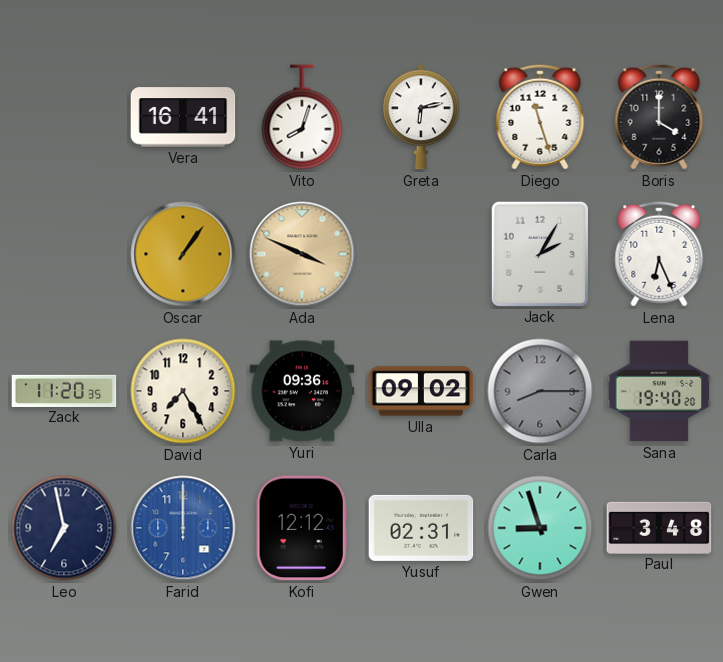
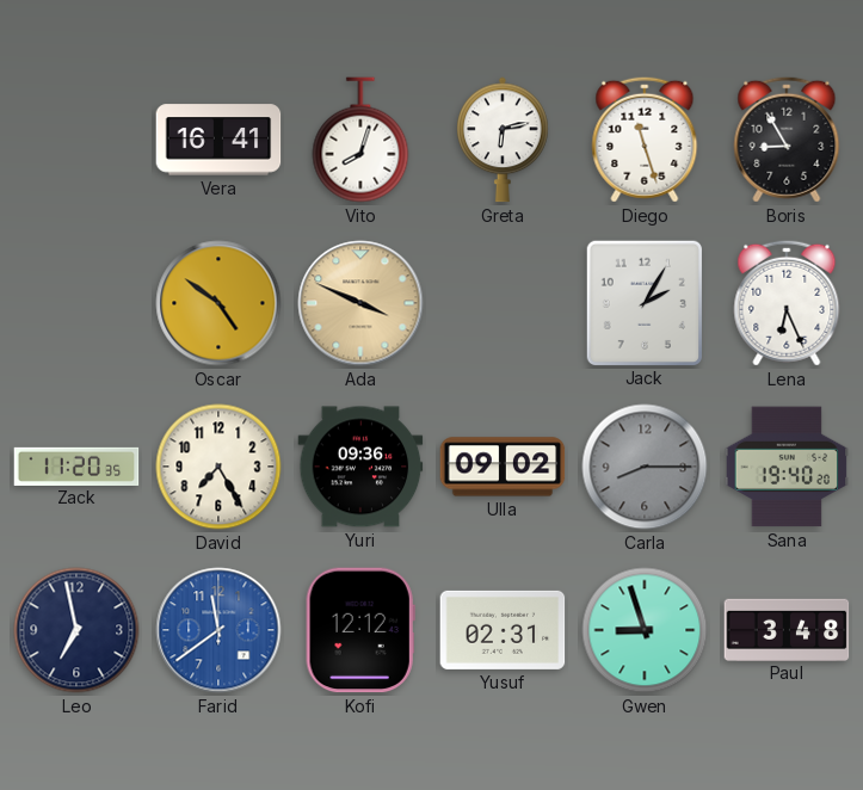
Boris: 4:00 -> 8:55 (787, 140)
Oscar: 1:06 -> 4:51 (218, 303)
Farid: 12:00 -> 11:39 (218, 630)
